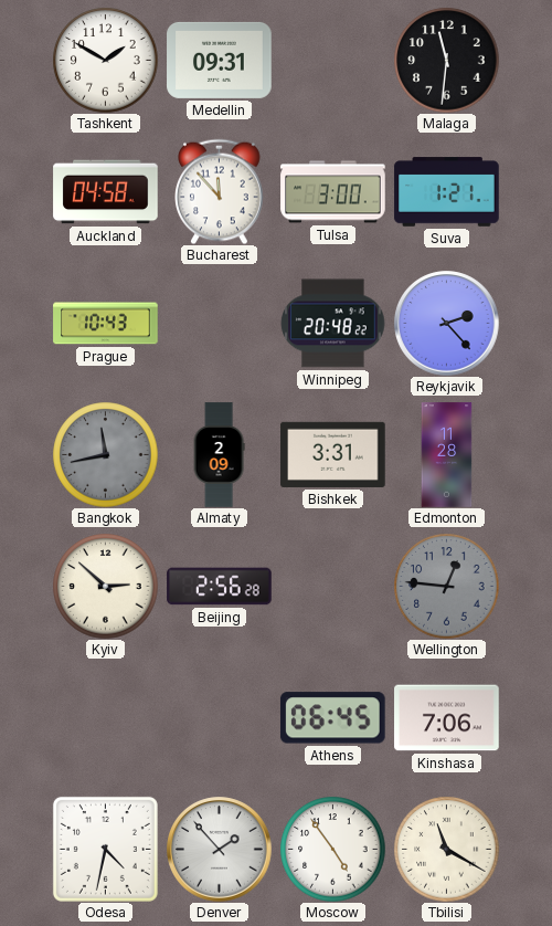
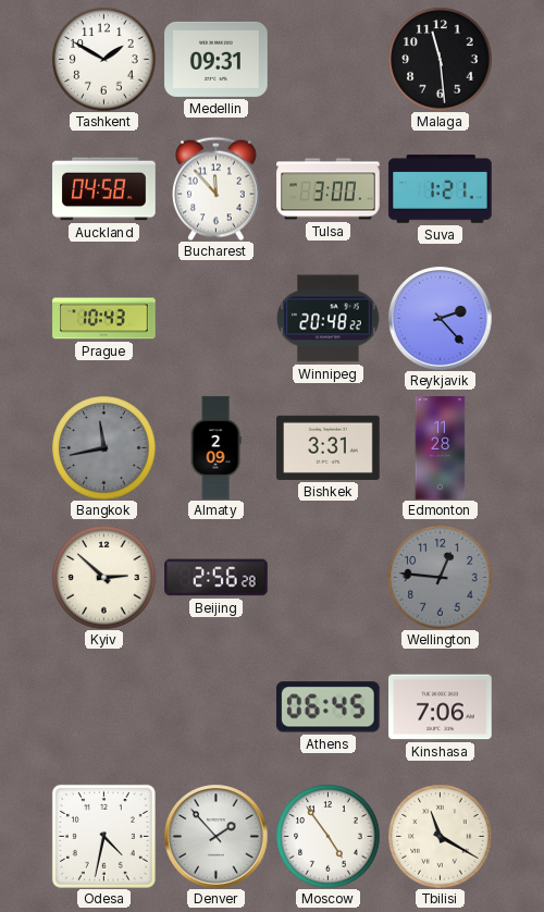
Malaga: 11:31 -> 11:29 (440, 59)
